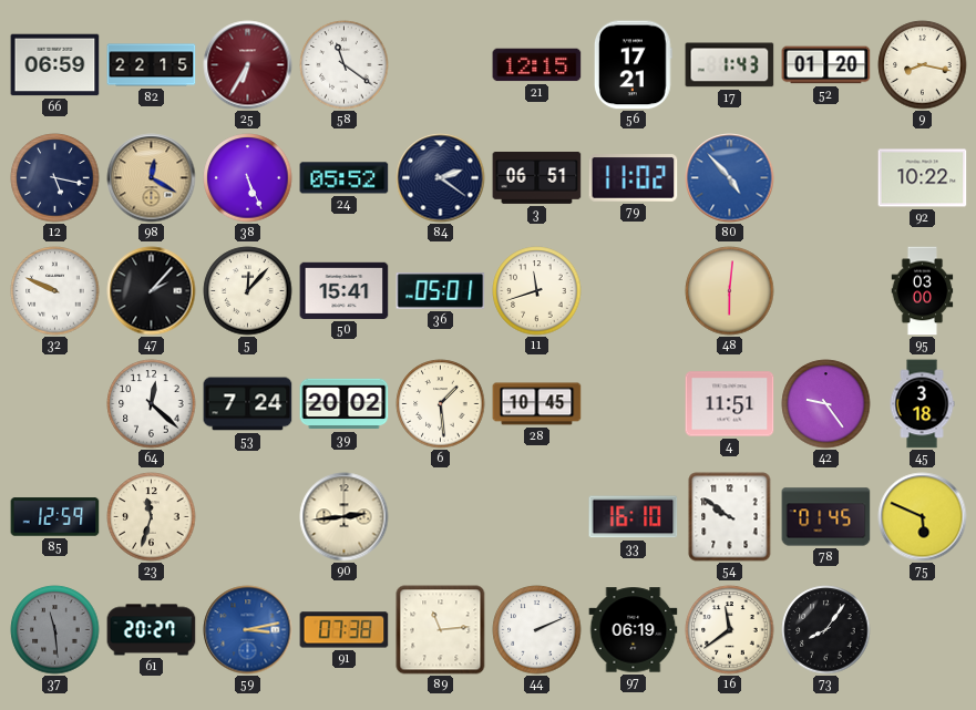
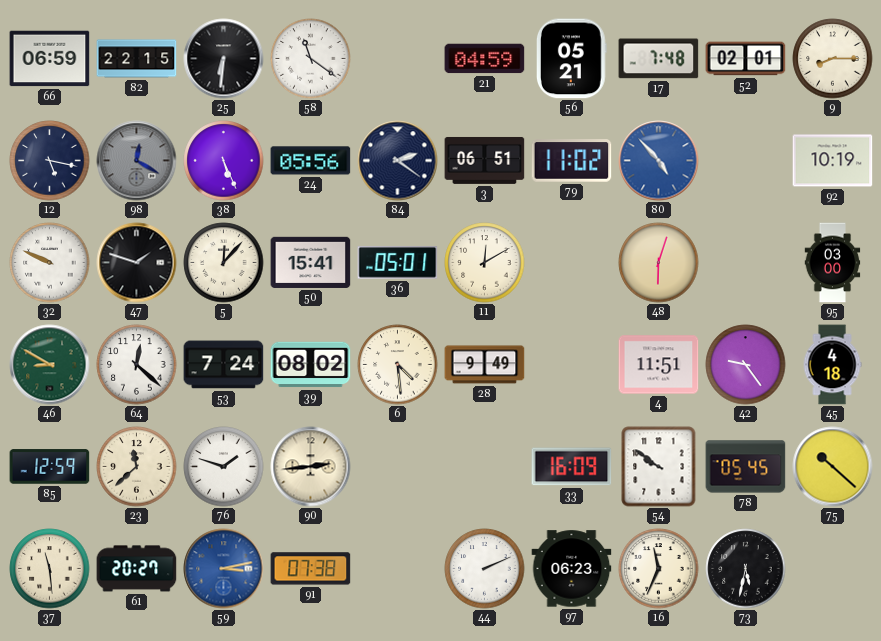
25: 6:35 -> 6:31 (224, 59)
25 dial: burgundy -> black (224, 59)
21: 12:15 -> 04:59 (485, 59)
56: 17:21 -> 05:21 (572, 59)
17: 1:43 -> 7:48 (659, 59)
52: 01:20 -> 02:01 (746, 59)
9: 8:17 -> 8:15 (833, 59)
98 dial: champagne -> grey (137, 161)
24: 05:52 -> 05:56 (311, 161)
92: 10:22 -> 10:19 (833, 161)
47: 2:07 -> 1:48 (137, 263)
11: 11:42 -> 12:10 (485, 263)
48: 6:01 -> 6:03 (659, 263)
46: none -> 8:50 (50, 365)
39: 20:02 -> 08:02 (311, 365)
6: 1:29 -> 4:29 (398, 365)
28: 10:45 -> 9:49 (485, 365)
45: 3:18 -> 4:18 (832, 365)
23: 11:33 -> 11:38 (137, 467)
76: none -> 1:48 (224, 467)
33: 16:10 -> 16:09 (572, 467)
78: 01:45 -> 05:45 (746, 467)
75: 5:49 -> 10:22 (833, 467)
37 dial: grey -> cream (50, 569)
89: 11:14 -> none (441, 630)
97: 06:19 -> 06:23 (572, 569)
16: 11:39 -> 11:34 (659, 569)
73: 8:06 -> 5:32 (746, 569)
